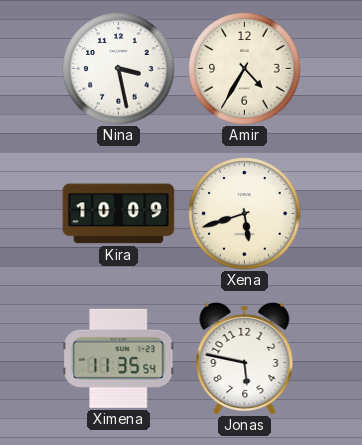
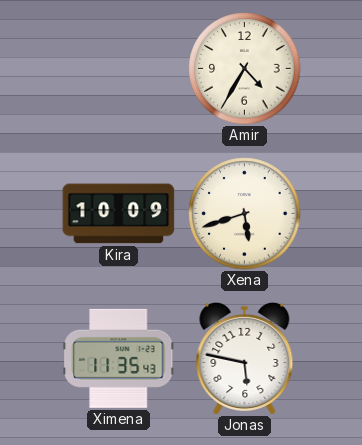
Nina: 3:28 -> none (119, 69)
Ximena: 11:35:54 -> 11:35:43 (119, 358)
